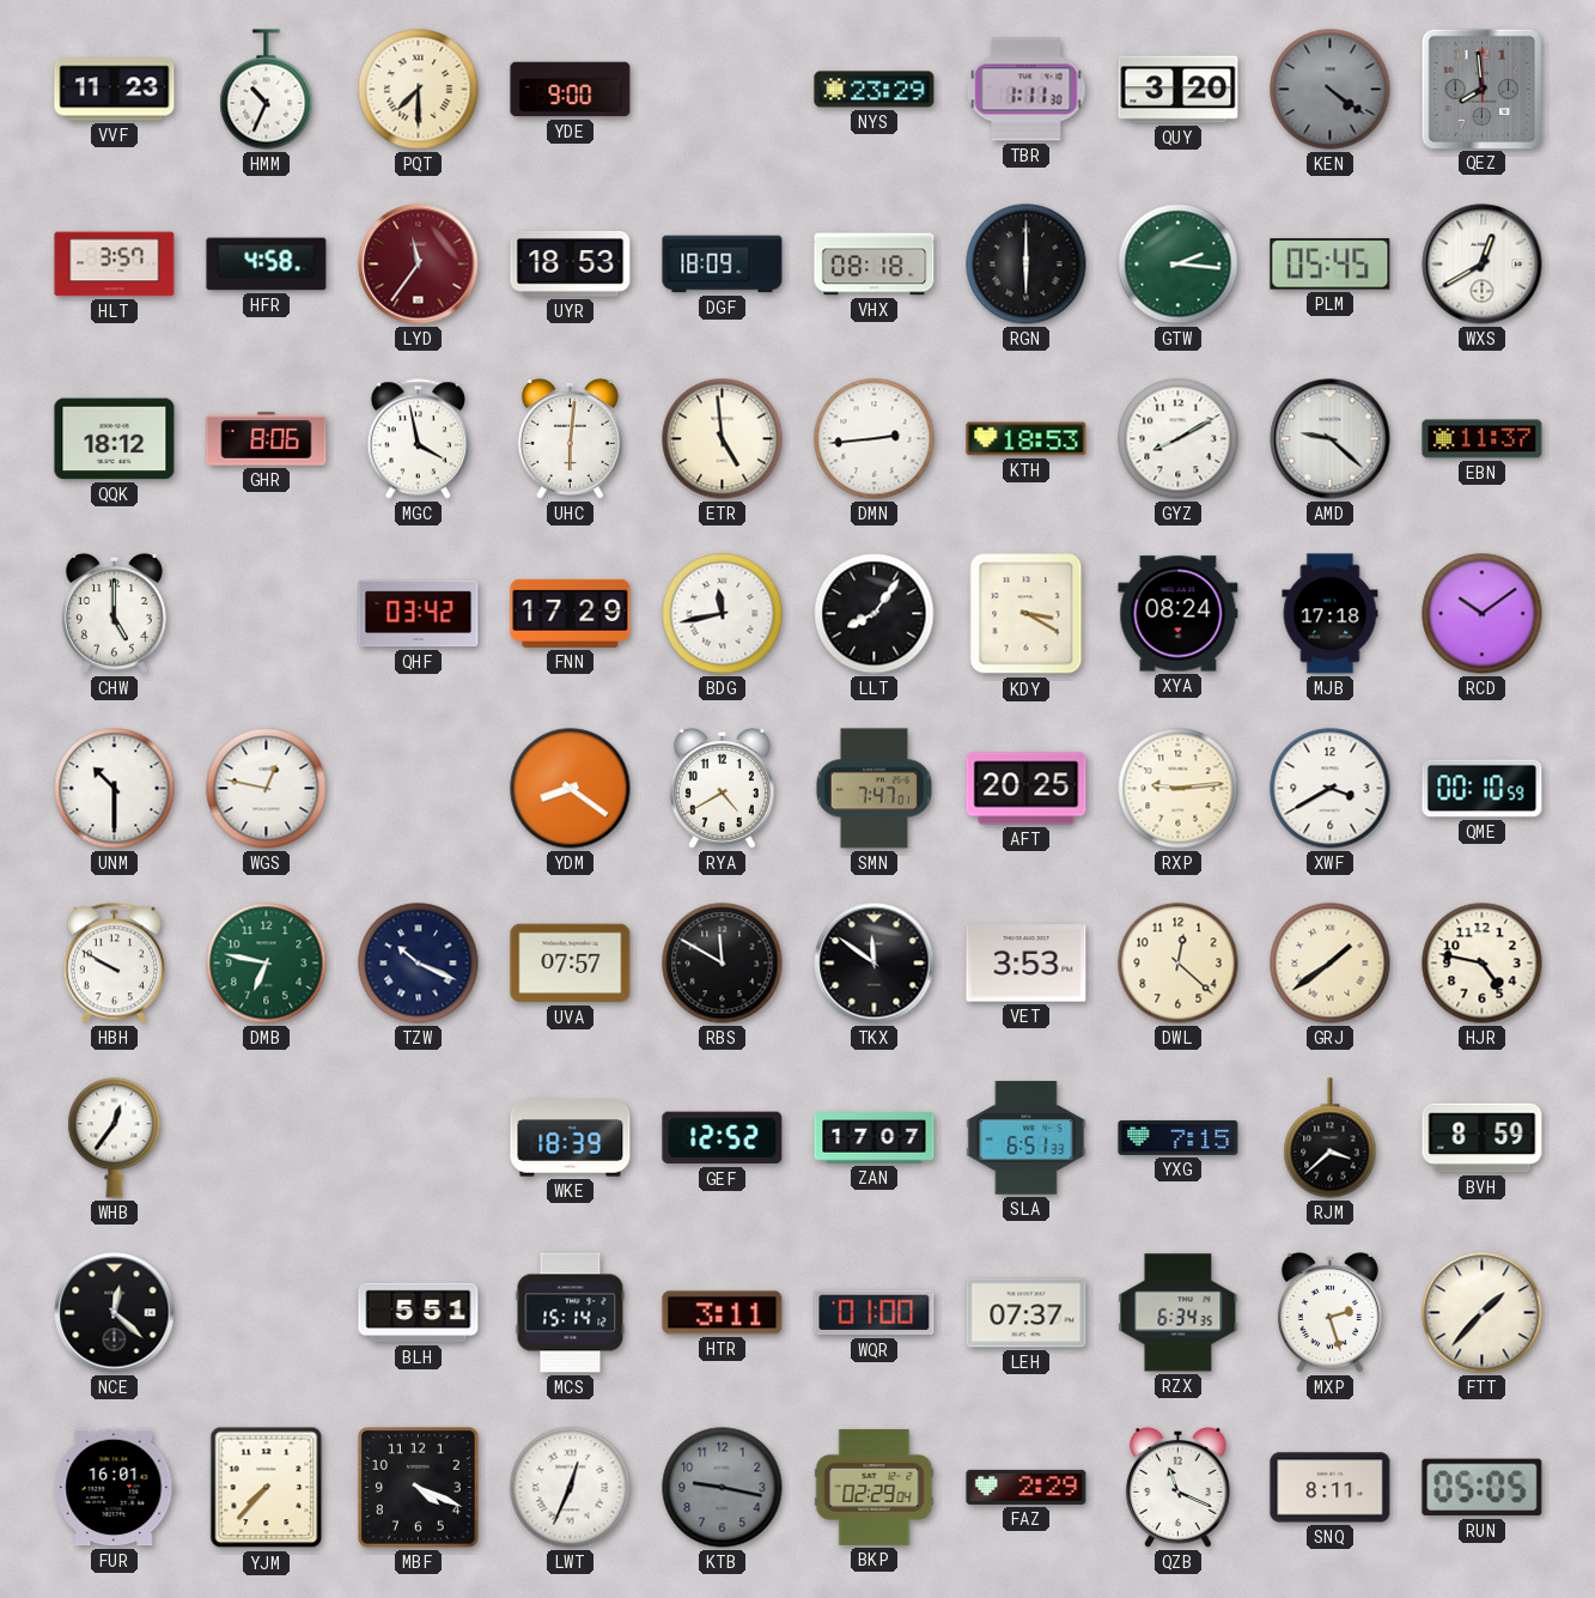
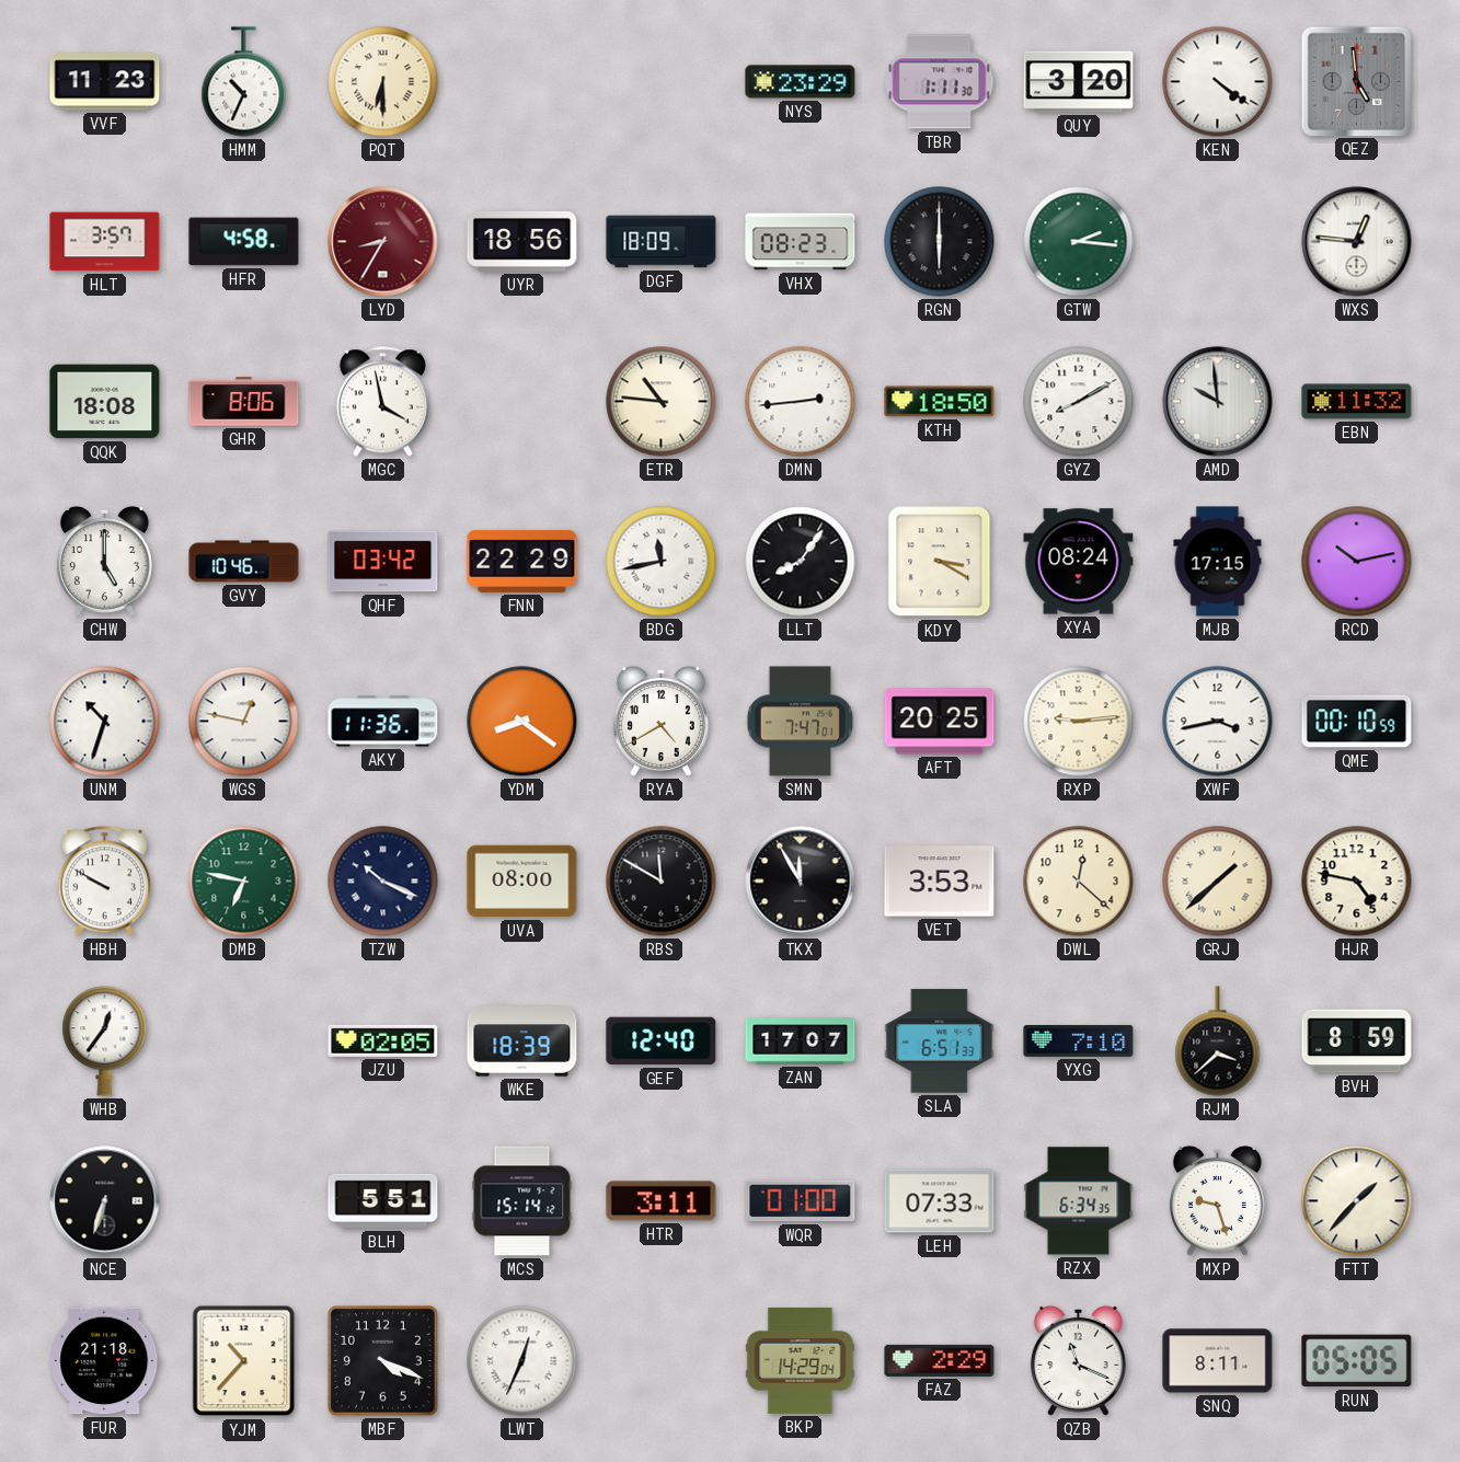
PQT: 7:30 -> 6:30 (383, 82)
YDE: 9:00 -> none (571, 90)
KEN dial: grey -> white (1218, 82)
QEZ: 7:59 -> 4:59 (1356, 81)
LYD: 11:36 -> 8:35 (383, 242)
UYR: 18:53 -> 18:56 (522, 242)
VHX: 08:18 -> 08:23 (801, 242)
PLM: 05:45 -> none (1331, 265)
WXS: 12:40 -> 12:46 (1357, 242)
QQK: 18:12 -> 18:08 (105, 402)
UHC: 6:01 -> none (570, 438)
ETR: 4:59 -> 10:46 (662, 402)
KTH: 18:53 -> 18:50 (940, 402)
AMD: 9:22 -> 9:59 (1218, 402)
EBN: 11:37 -> 11:32 (1357, 402)
GVY: none -> 10:46 (244, 562)
FNN: 17:29 -> 22:29 (522, 561)
MJB: 17:18 -> 17:15 (1218, 562)
RCD: 10:09 -> 10:13 (1357, 562)
UNM: 10:30 -> 10:33 (105, 722)
AKY: none -> 11:36 (383, 722)
XWF: 3:40 -> 3:43 (1218, 722)
UVA: 07:57 -> 08:00 (522, 882)
TKX: 11:51 -> 11:55 (801, 882)
GRJ: 1:39 -> 1:38 (1218, 882)
JZU: none -> 02:05 (383, 1040)
GEF: 12:52 -> 12:40 (662, 1041)
YXG: 7:15 -> 7:10 (1079, 1040)
NCE: 12:22 -> 6:33 (105, 1201)
LEH: 07:37 -> 07:33 (940, 1201)
MXP: 2:27 -> 9:27 (1217, 1200)
FUR: 16:01 -> 21:18 (105, 1361)
YJM: 7:37 -> 10:37 (244, 1361)
KTB: 9:17 -> none (723, 1488)
BKP: 02:29 -> 14:29 (801, 1360)
